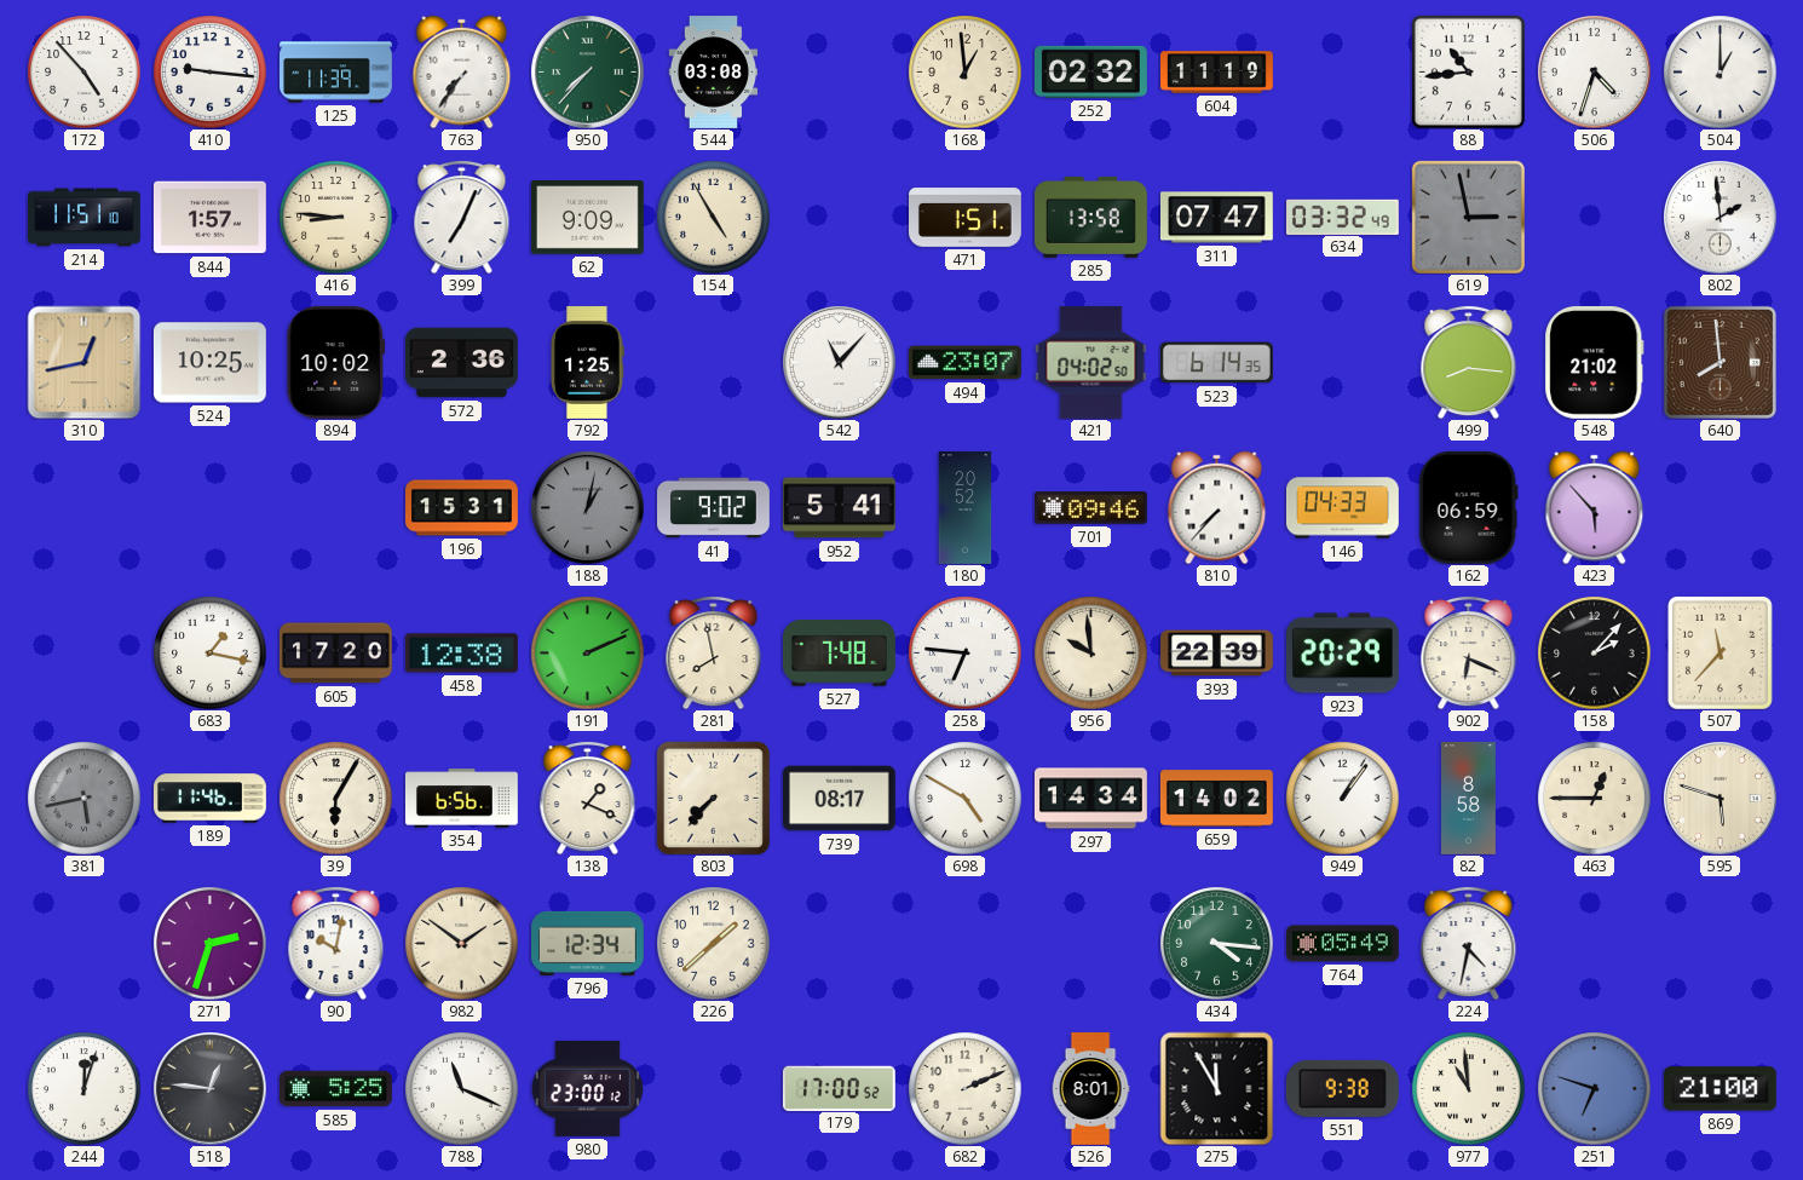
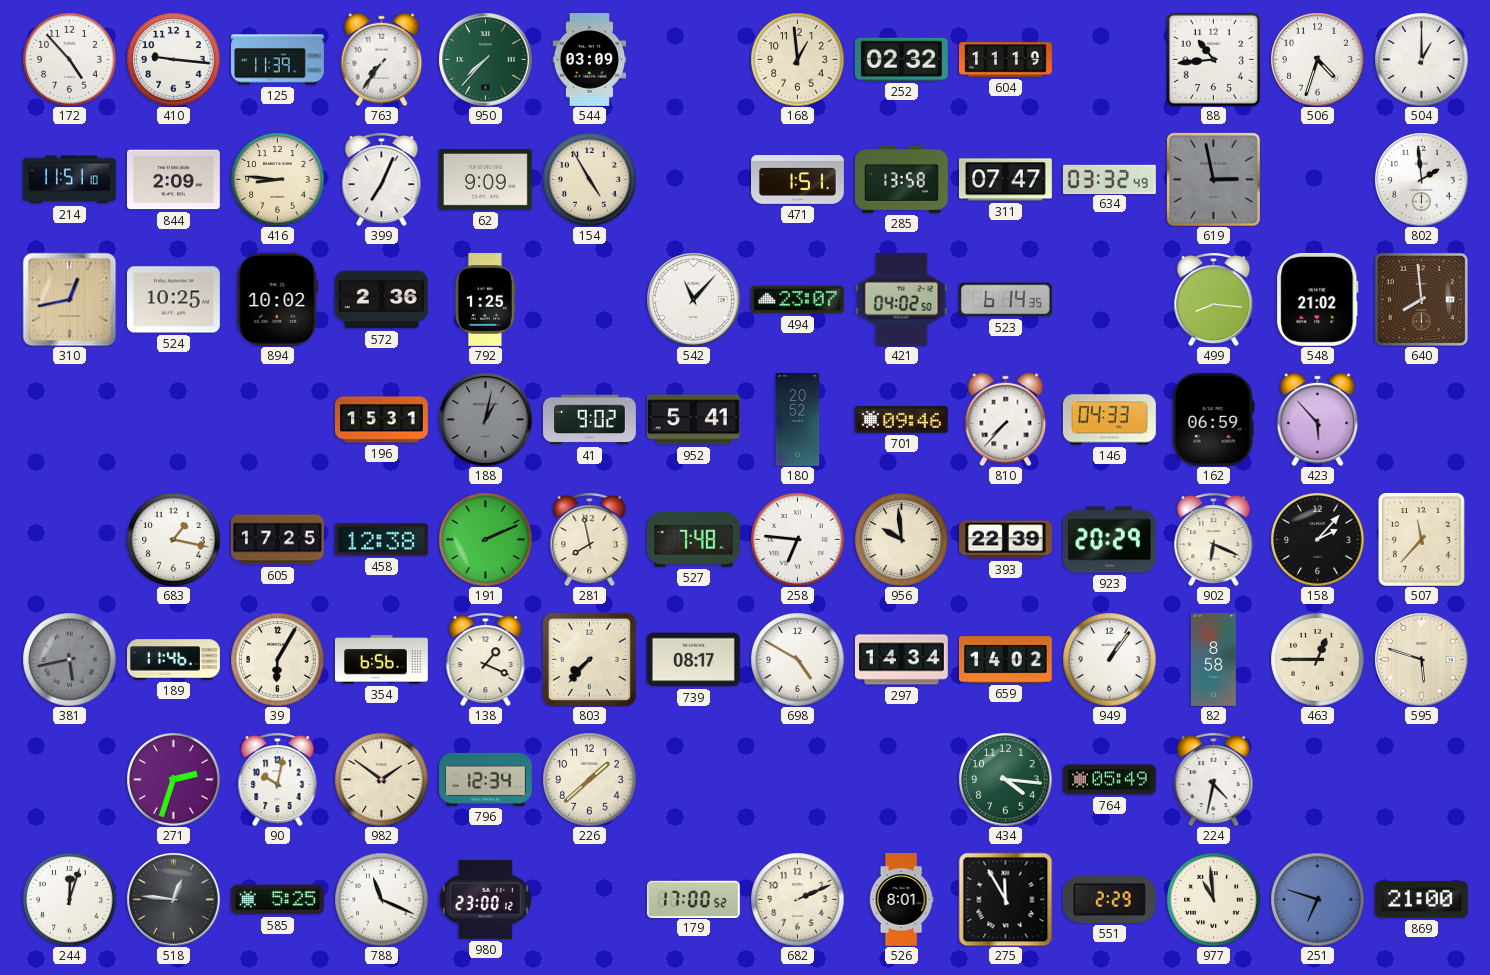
544: 03:08 -> 03:09 (590, 60)
844: 1:57 -> 2:09 (173, 180)
605: 17:20 -> 17:25 (277, 540)
551: 9:38 -> 2:29 (1109, 899)
